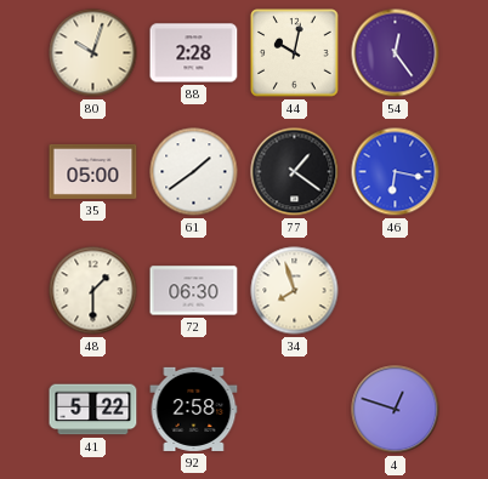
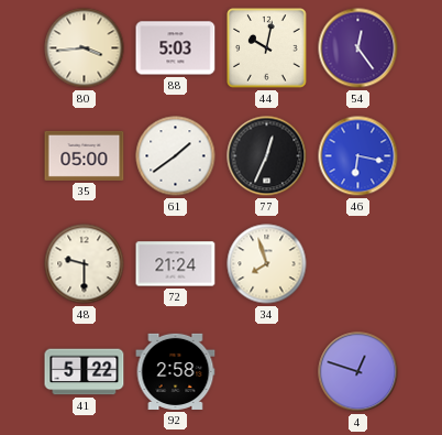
80: 10:03 -> 3:44 (85, 48)
88: 2:28 -> 5:03 (176, 48)
77: 1:21 -> 12:34 (267, 156)
48: 1:30 -> 9:30 (85, 264)
72: 06:30 -> 21:24 (176, 264)
